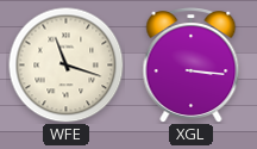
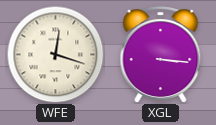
WFE: 11:18 -> 12:18 (55, 54)
